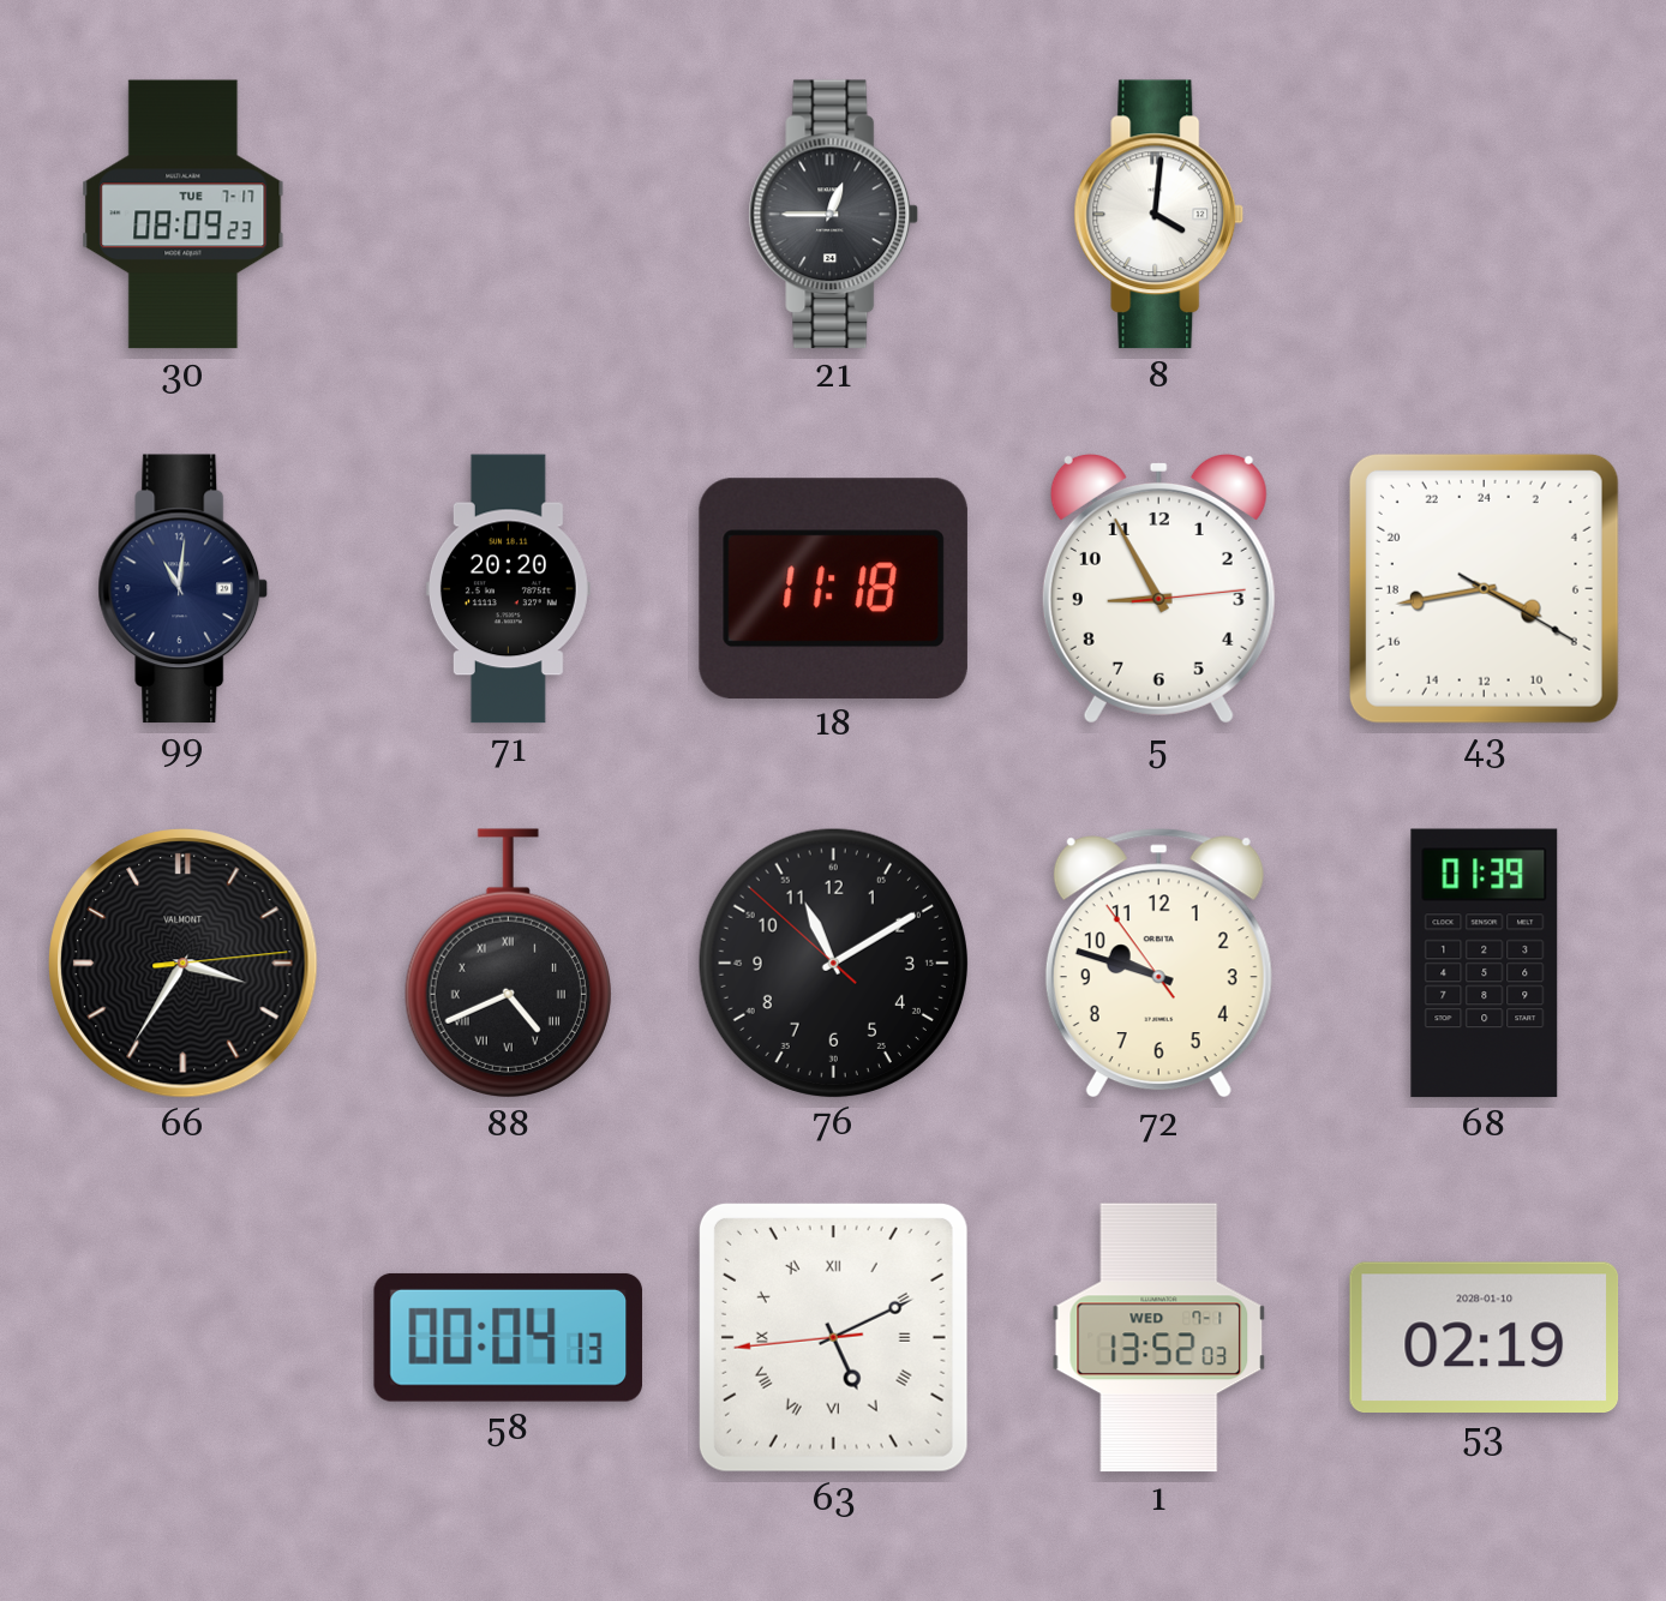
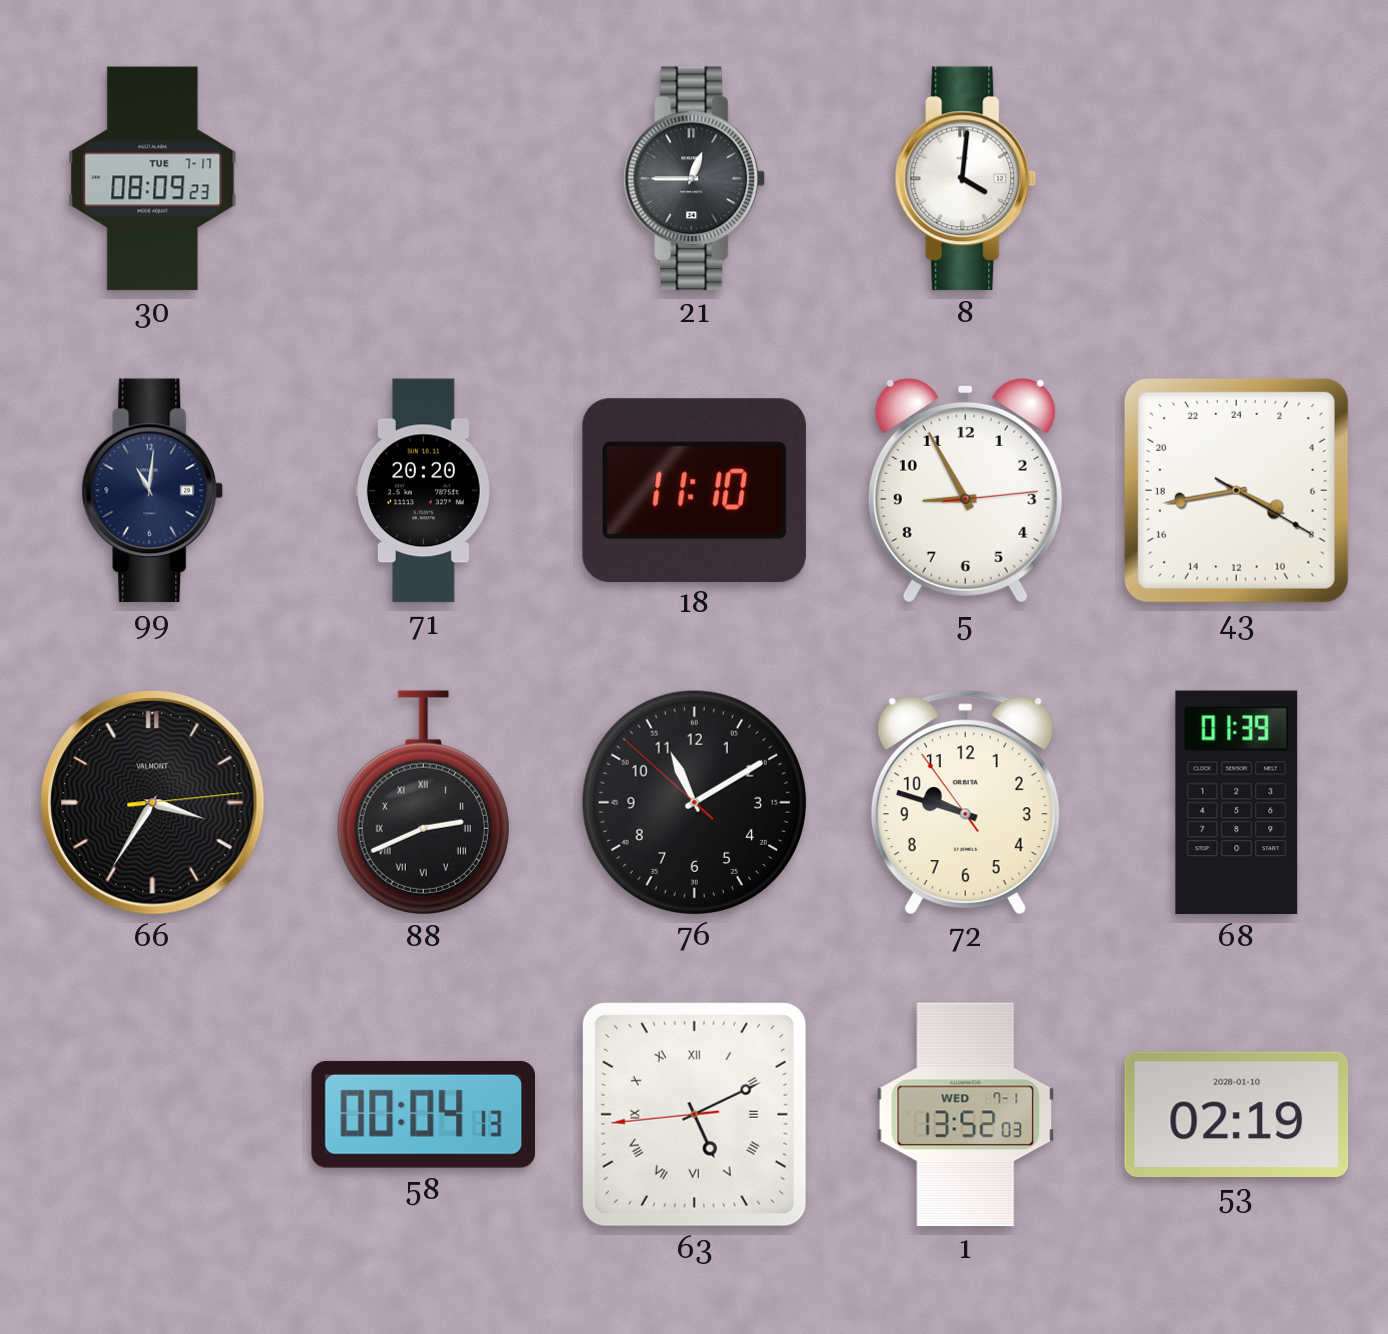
18: 11:18 -> 11:10 (694, 490)
88: 4:41 -> 2:41 (423, 803)
